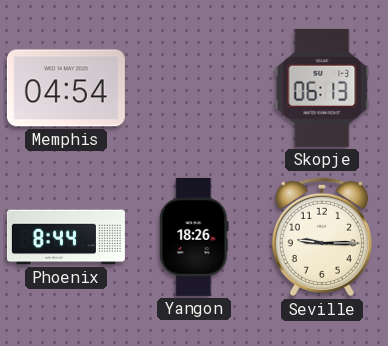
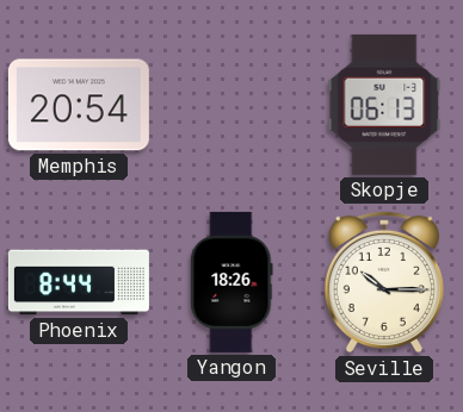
Memphis: 04:54 -> 20:54 (79, 105)
Seville: 9:15 -> 10:15 (384, 282)
